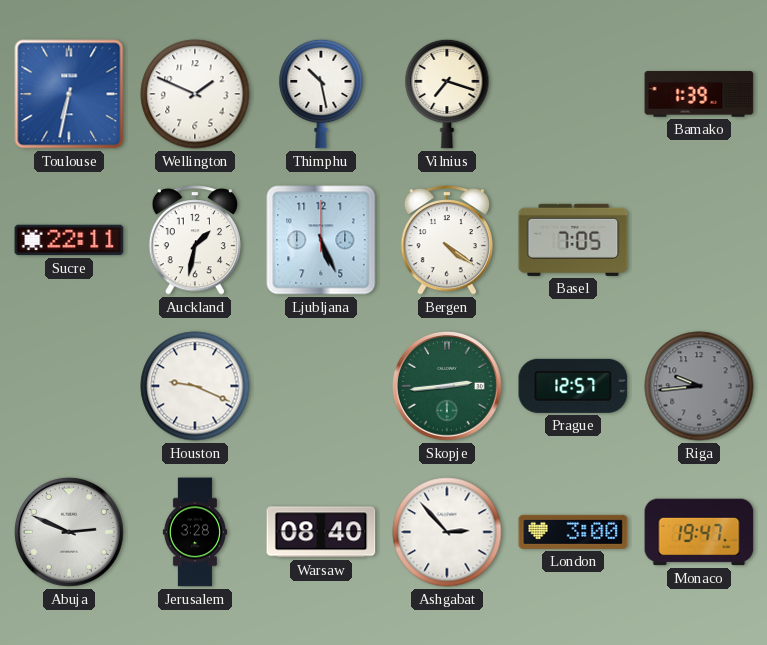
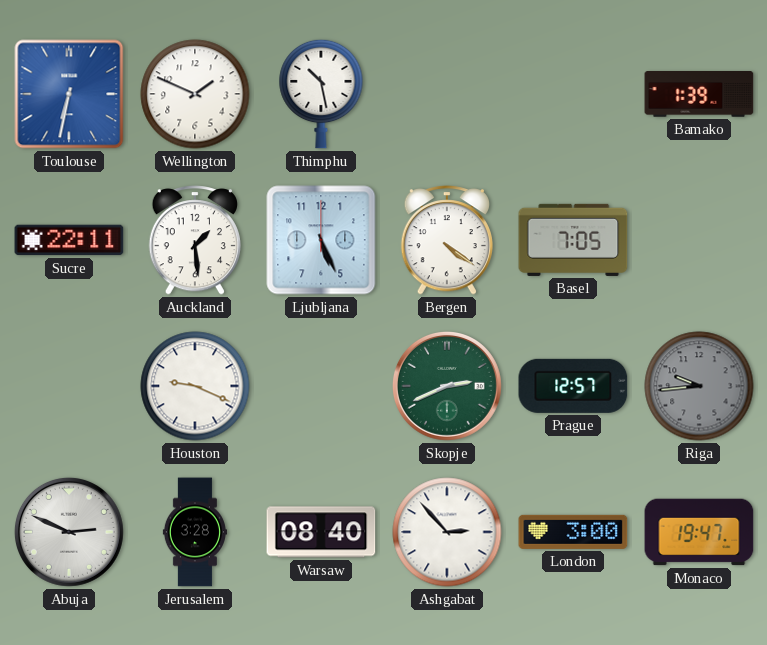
Vilnius: 7:18 -> none (447, 94)
Auckland: 1:32 -> 1:29 (195, 240)
Skopje: 2:44 -> 2:41 (447, 386)
